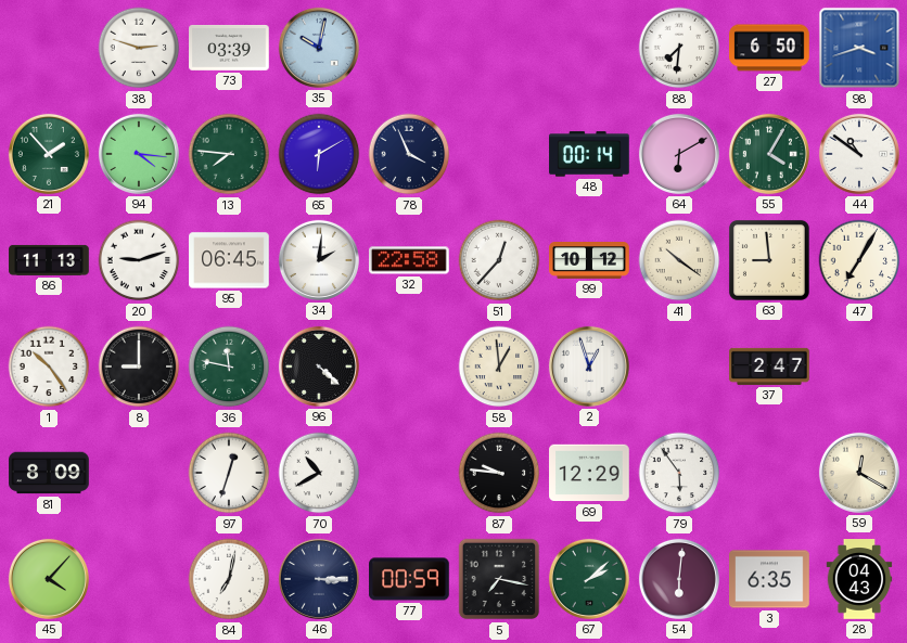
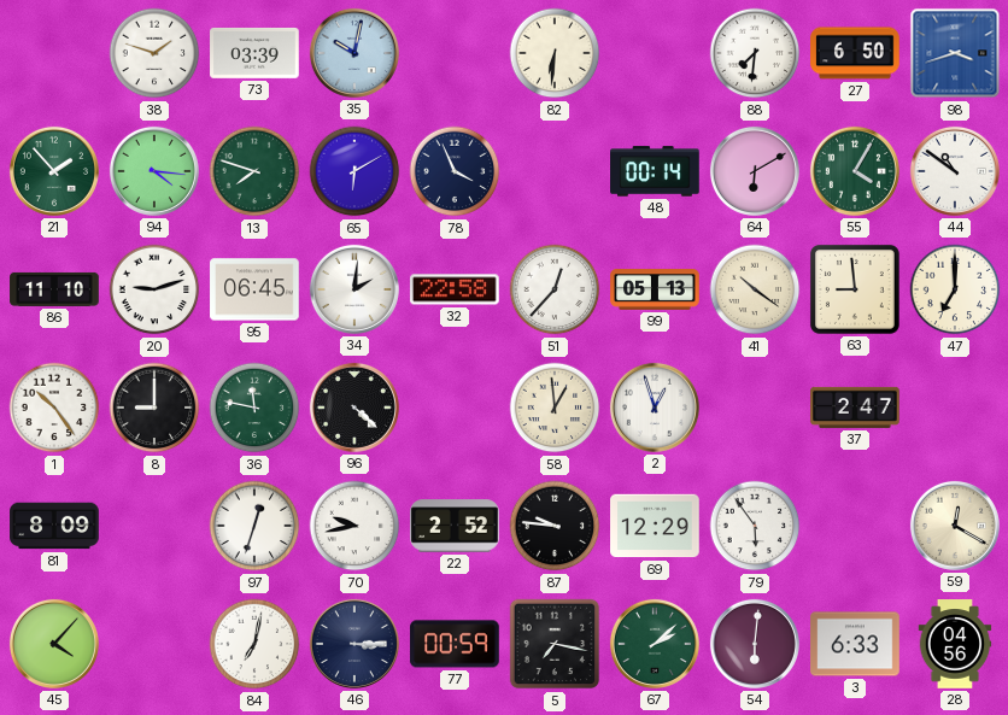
38: 2:48 -> 1:48 (154, 53)
82: none -> 6:31 (555, 53)
13: 7:46 -> 7:48 (254, 171)
86: 11:13 -> 11:10 (54, 289)
99: 10:12 -> 05:13 (655, 291)
47: 7:05 -> 7:00 (955, 289)
70: 10:40 -> 9:43 (354, 526)
22: none -> 2:52 (455, 526)
3: 6:35 -> 6:33 (855, 644)
28: 04:43 -> 04:56 (955, 644)
